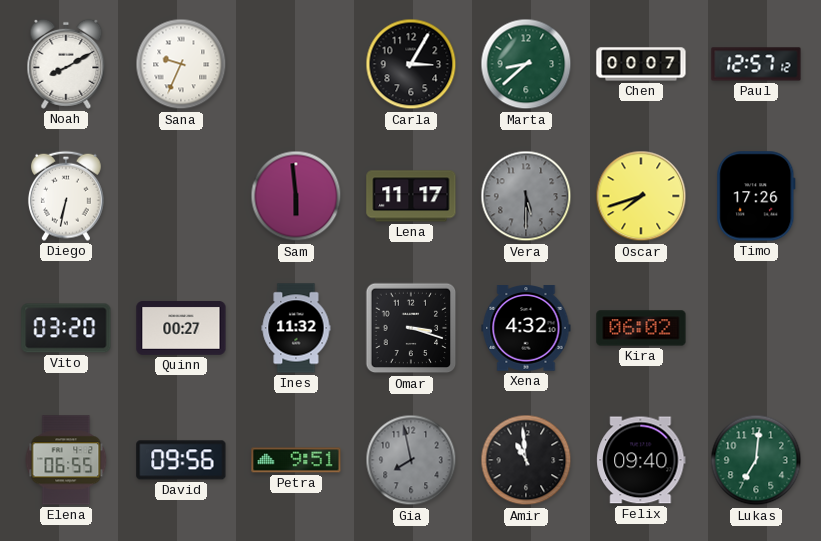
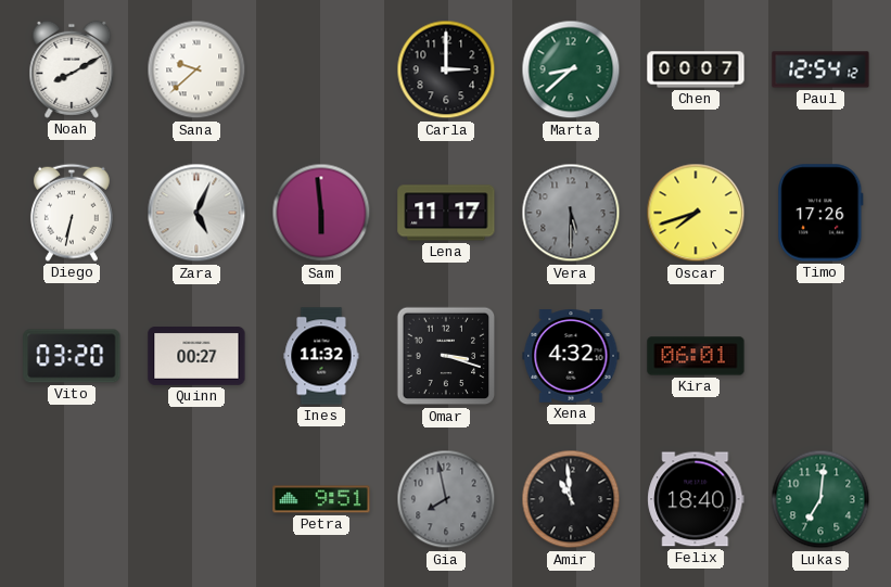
Sana: 9:34 -> 9:38 (196, 69)
Carla: 3:05 -> 3:00 (446, 69)
Paul: 12:57 -> 12:54 (820, 69)
Zara: none -> 5:04 (196, 213)
Kira: 06:02 -> 06:01 (696, 356)
Elena: 06:55 -> none (66, 460)
David: 09:56 -> none (181, 460)
Felix: 09:40 -> 18:40 (696, 499)
